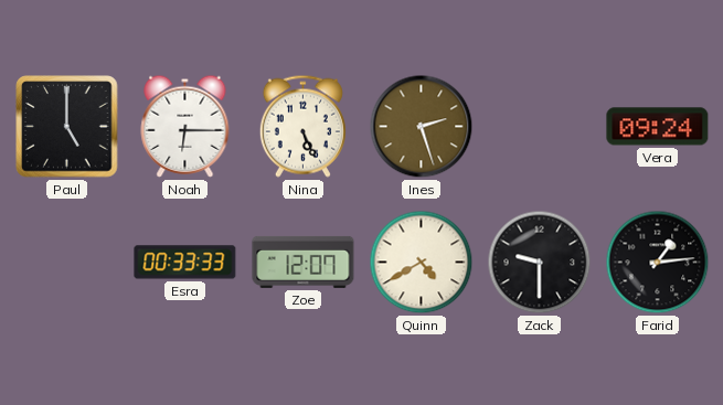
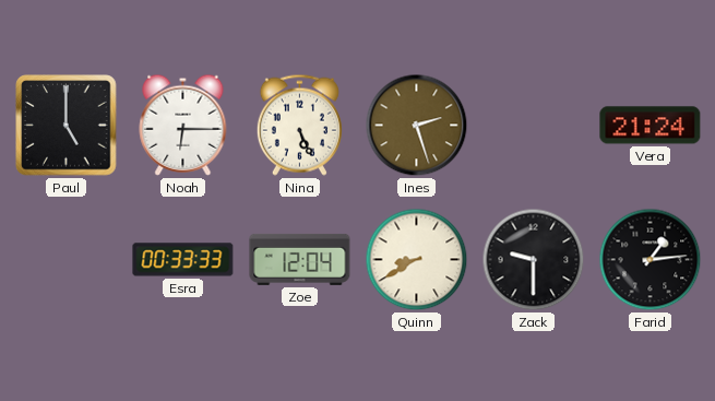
Vera: 09:24 -> 21:24 (651, 126)
Zoe: 12:07 -> 12:04 (300, 259)
Quinn: 4:40 -> 8:40 (417, 260)
